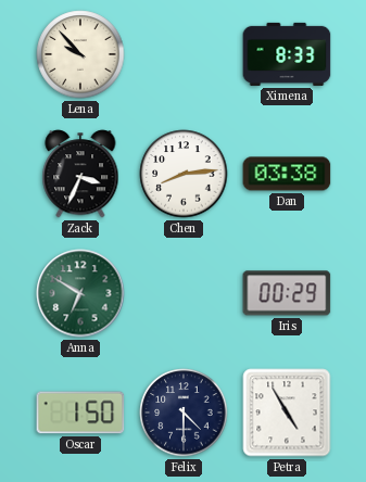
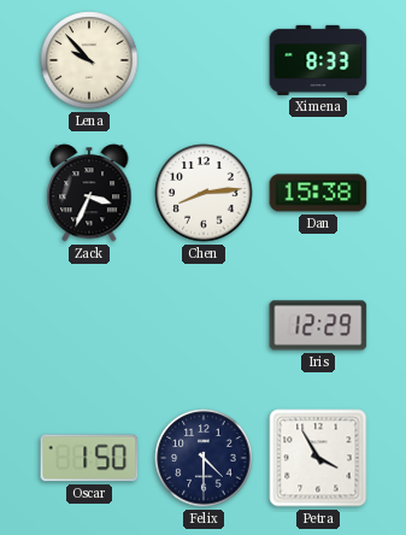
Dan: 03:38 -> 15:38 (318, 193)
Anna: 6:50 -> none (80, 293)
Iris: 00:29 -> 12:29 (318, 325)
Petra: 4:55 -> 3:55 (318, 458)
